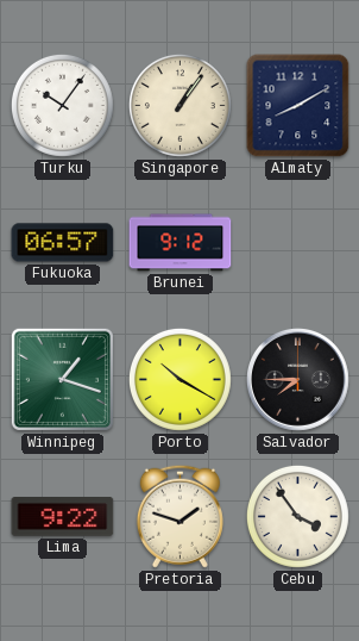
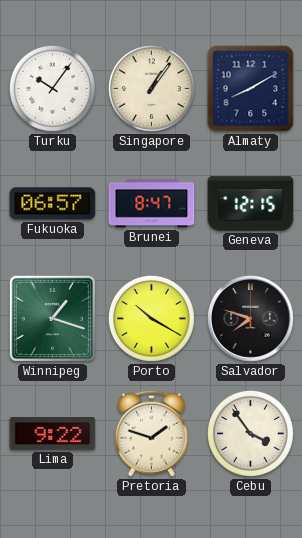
Brunei: 9:12 -> 8:47 (152, 204)
Geneva: none -> 12:15 (251, 204)
Salvador: 7:45 -> 7:48 (250, 318)
